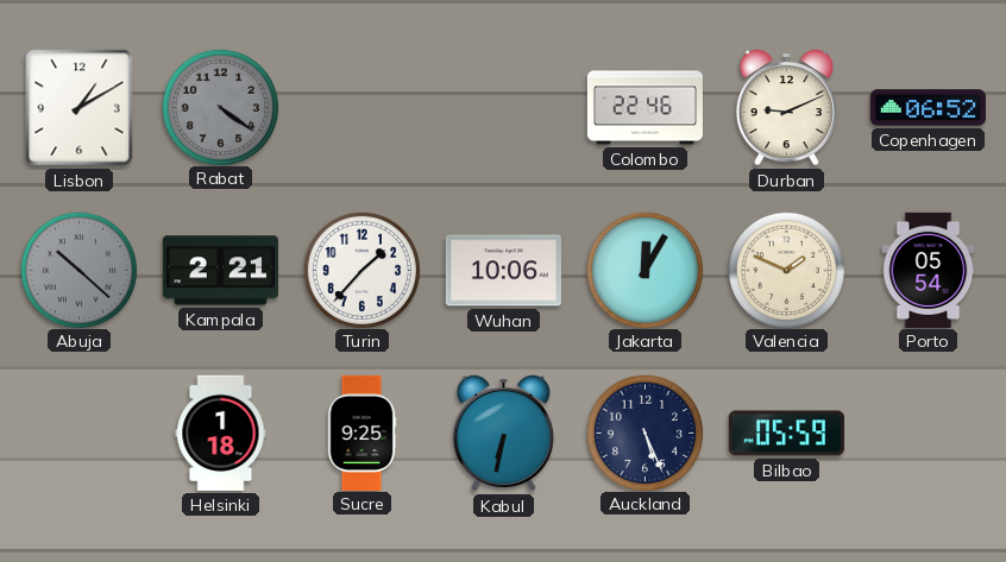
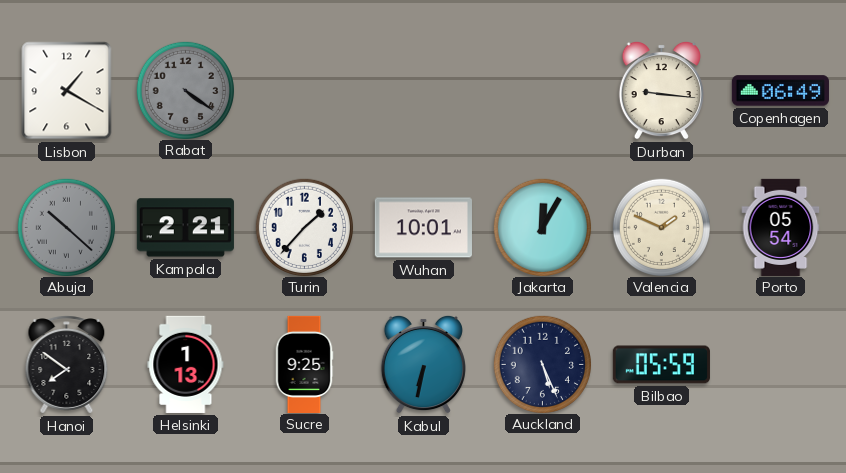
Lisbon: 1:10 -> 1:20 (67, 91)
Colombo: 22:46 -> none (645, 108)
Durban: 9:11 -> 9:16 (661, 90)
Copenhagen: 06:52 -> 06:49 (780, 91)
Wuhan: 10:06 -> 10:01 (423, 228)
Hanoi: none -> 7:51 (67, 365)
Helsinki: 1:18 -> 1:13 (186, 364)
